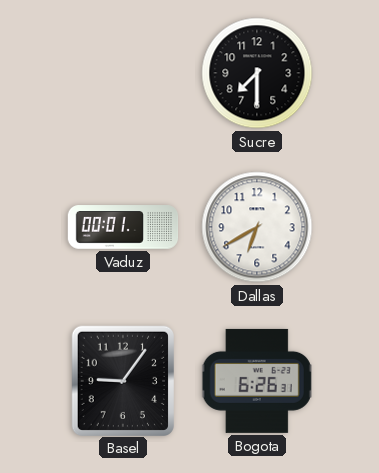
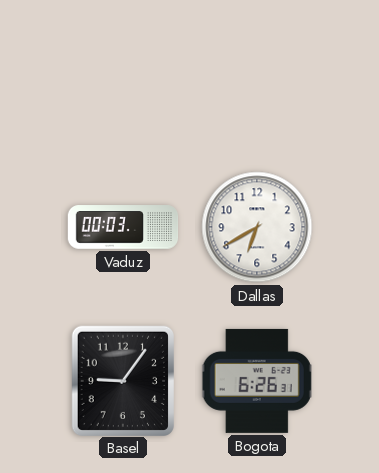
Sucre: 7:30 -> none (257, 73)
Vaduz: 00:01 -> 00:03 (123, 227)
